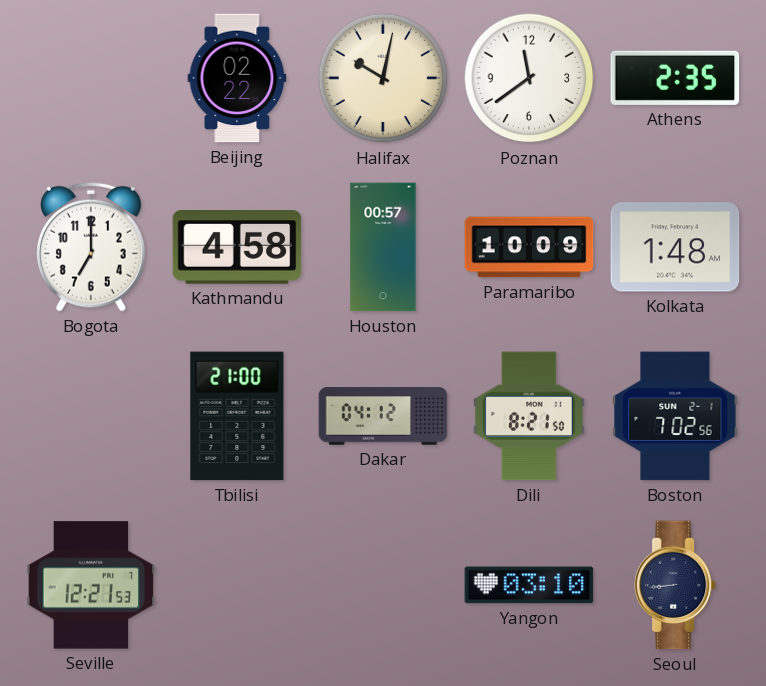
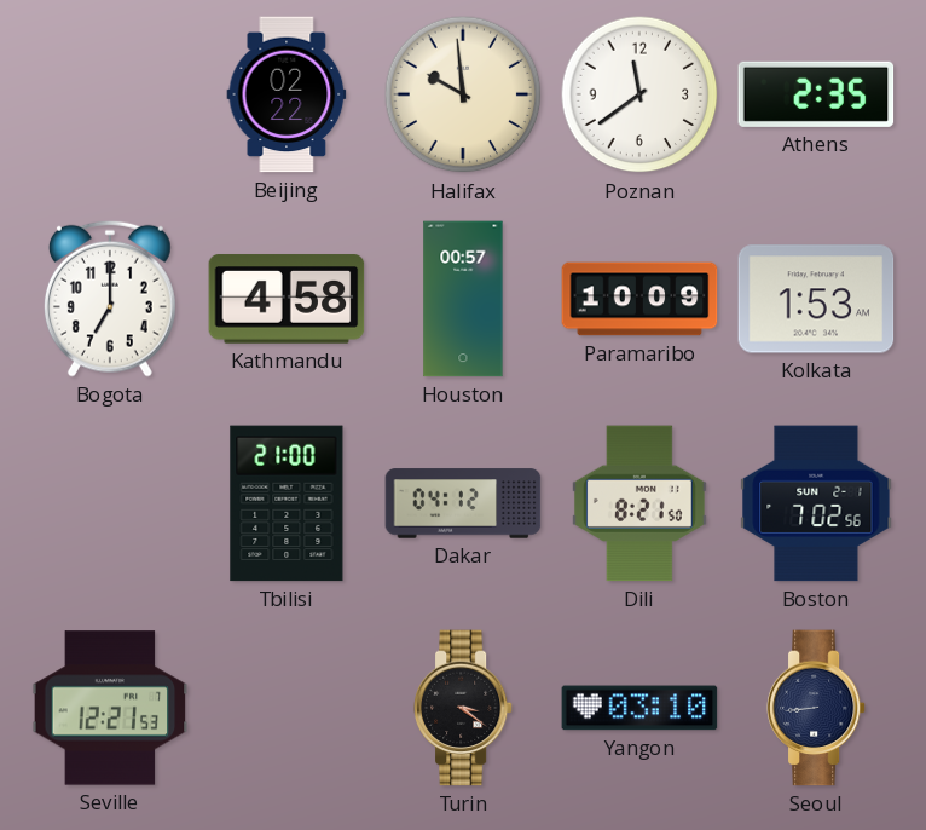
Halifax: 10:02 -> 9:59 (463, 94)
Kolkata: 1:48 -> 1:53 (816, 299)
Turin: none -> 3:21 (463, 708)
